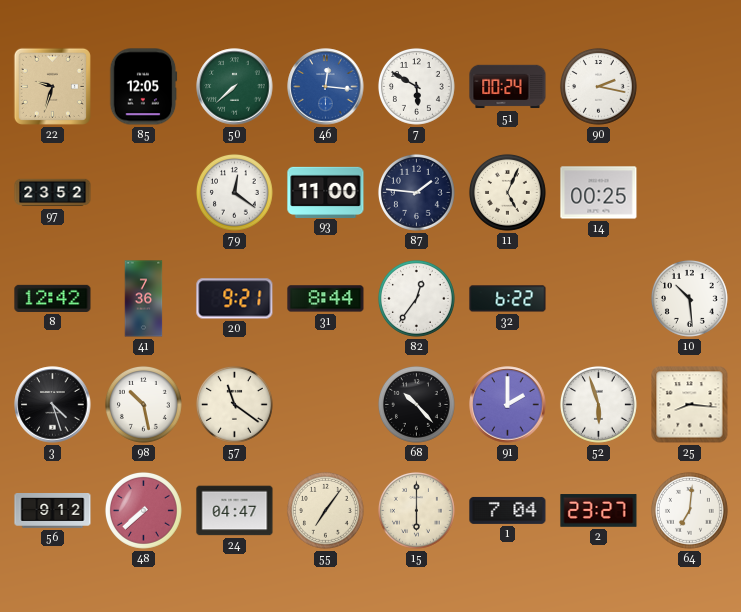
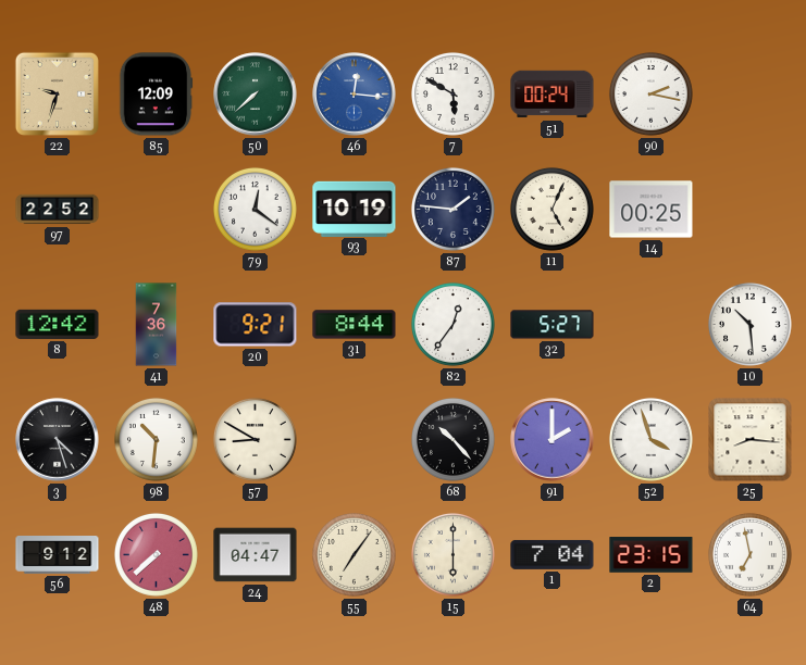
85: 12:05 -> 12:09 (156, 95)
97: 23:52 -> 22:52 (58, 210)
93: 11:00 -> 10:19 (355, 209)
32: 6:22 -> 5:27 (553, 325)
98: 10:28 -> 10:31 (156, 439)
57: 11:21 -> 8:50 (255, 439)
52: 5:57 -> 3:57 (650, 439)
2: 23:27 -> 23:15 (652, 555)
64: 7:01 -> 6:58 (749, 554)
